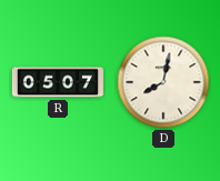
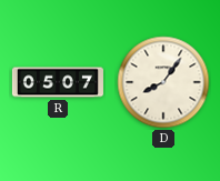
D: 8:02 -> 8:06 (163, 82)
